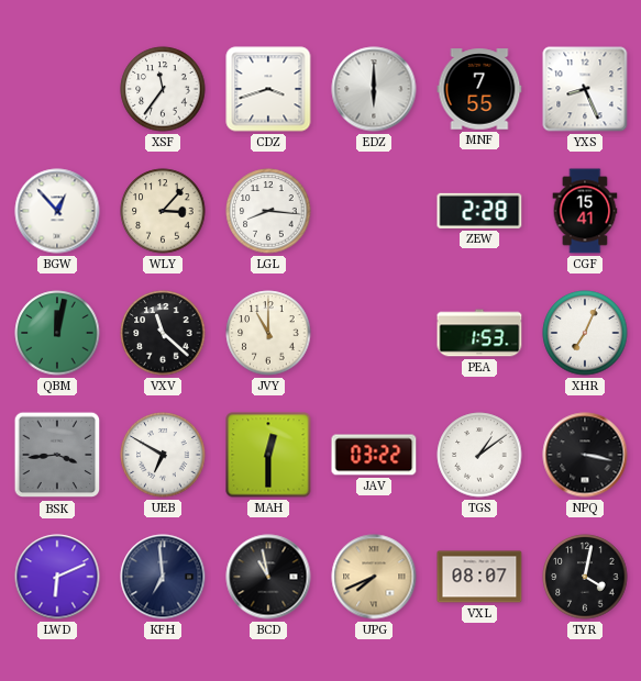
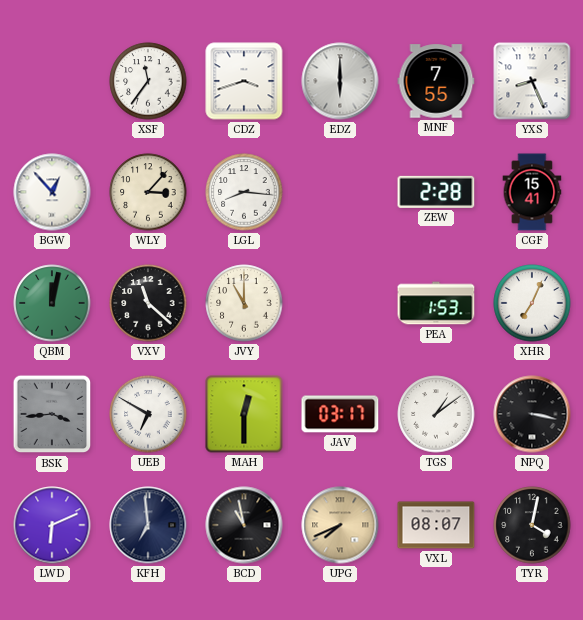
JAV: 03:22 -> 03:17 (340, 414)
